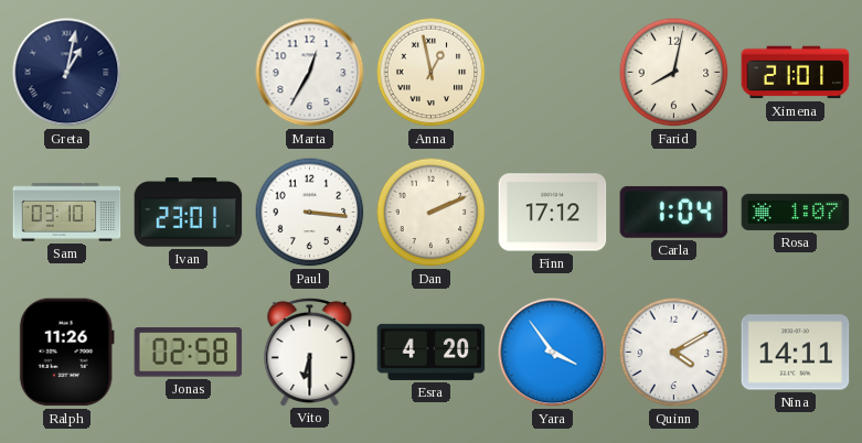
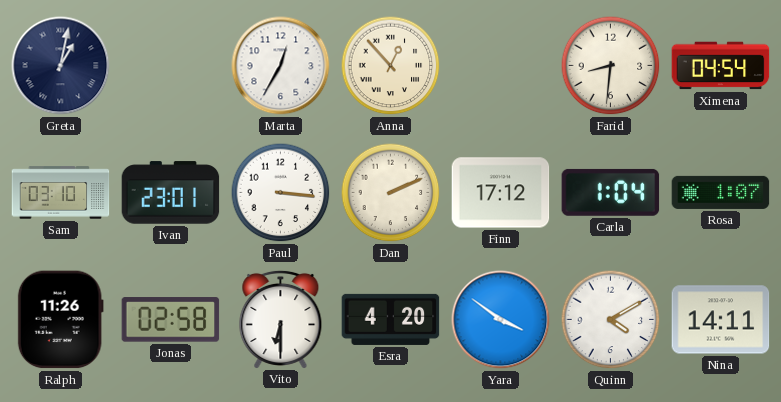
Anna: 12:58 -> 12:53 (391, 66)
Farid: 8:02 -> 8:31 (611, 66)
Ximena: 21:01 -> 04:54 (721, 66)
Yara: 3:54 -> 3:51 (501, 320)
